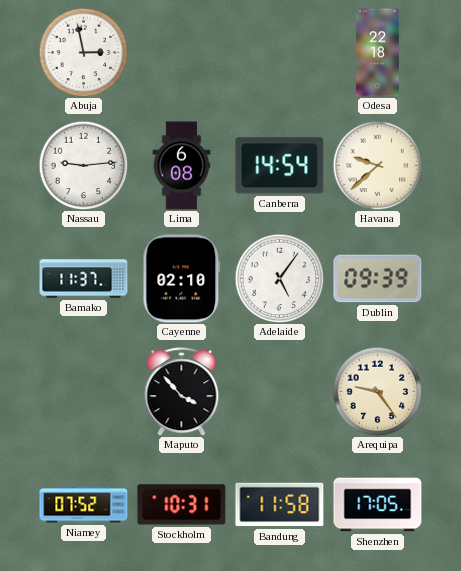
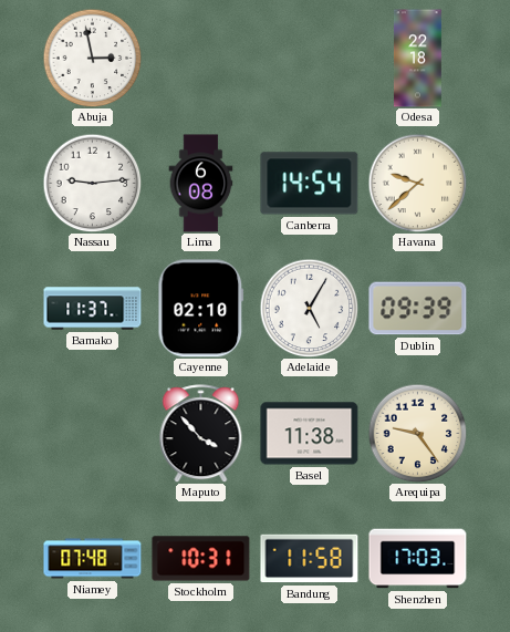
Adelaide: 5:06 -> 5:05 (309, 308)
Basel: none -> 11:38 (310, 434)
Niamey: 07:52 -> 07:48 (93, 559)
Shenzhen: 17:05 -> 17:03 (418, 559)
